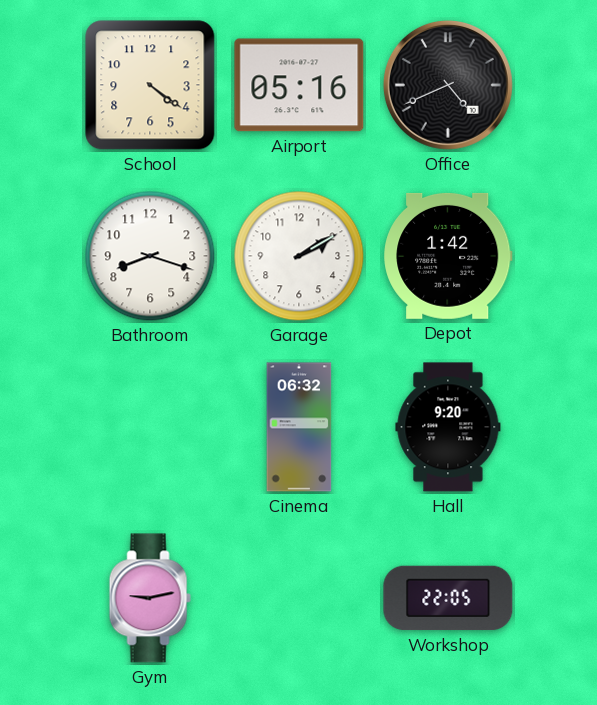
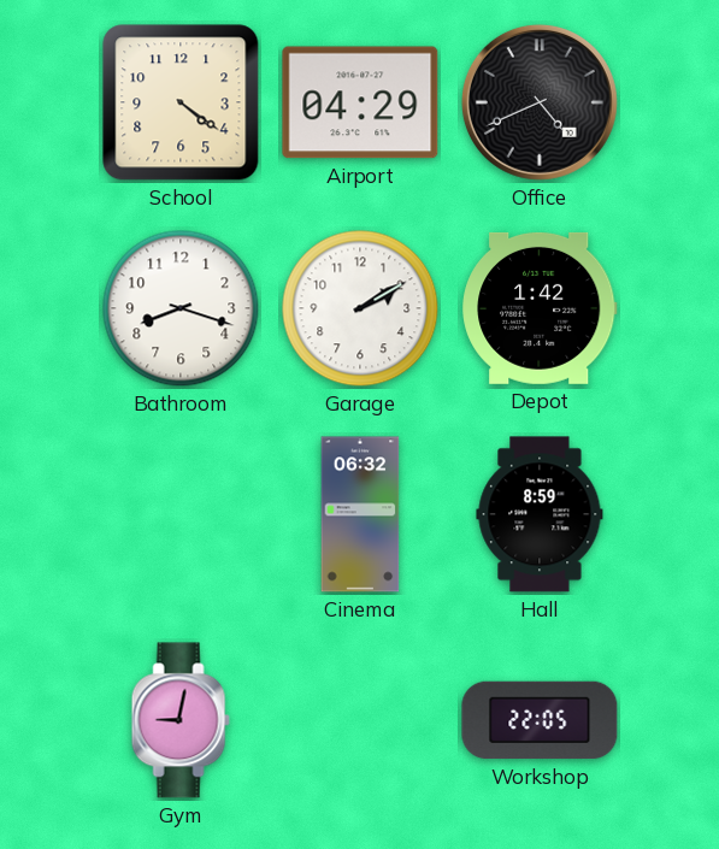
Airport: 05:16 -> 04:29 (360, 102)
Hall: 9:20 -> 8:59 (540, 514)
Gym: 9:13 -> 9:02 (181, 720)
